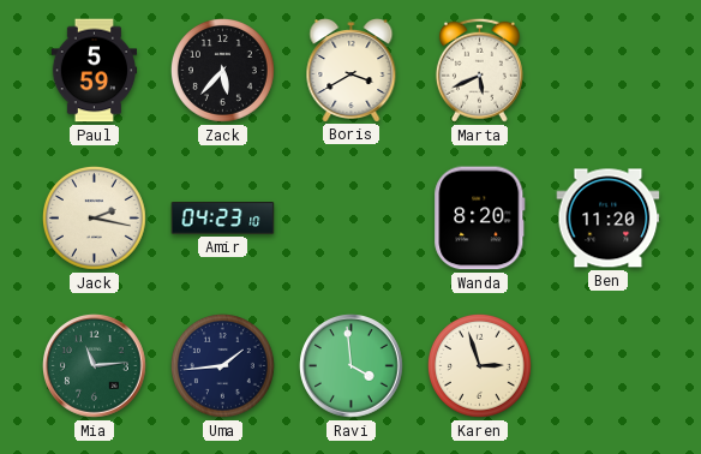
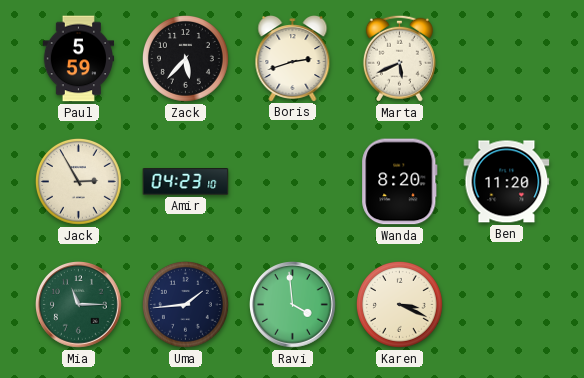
Boris: 3:40 -> 2:42 (293, 59)
Jack: 2:17 -> 2:55 (78, 181)
Mia: 11:14 -> 11:15 (79, 305)
Karen: 2:57 -> 3:19 (399, 304)
